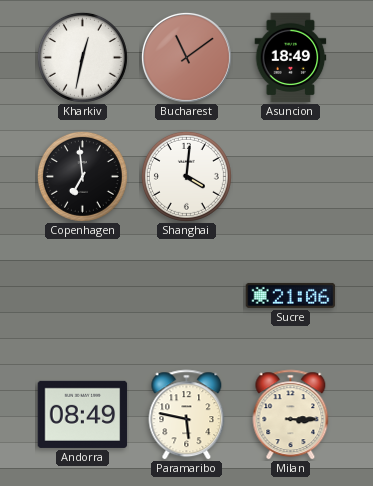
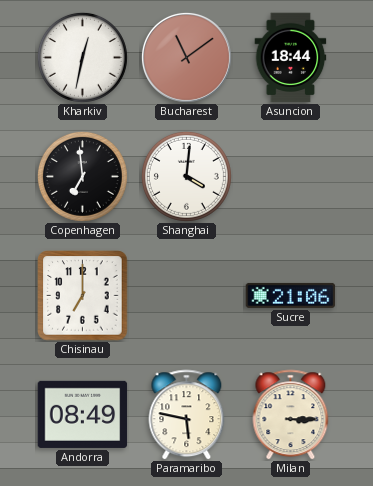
Asuncion: 18:49 -> 18:44 (291, 58)
Chisinau: none -> 7:00 (83, 296)
